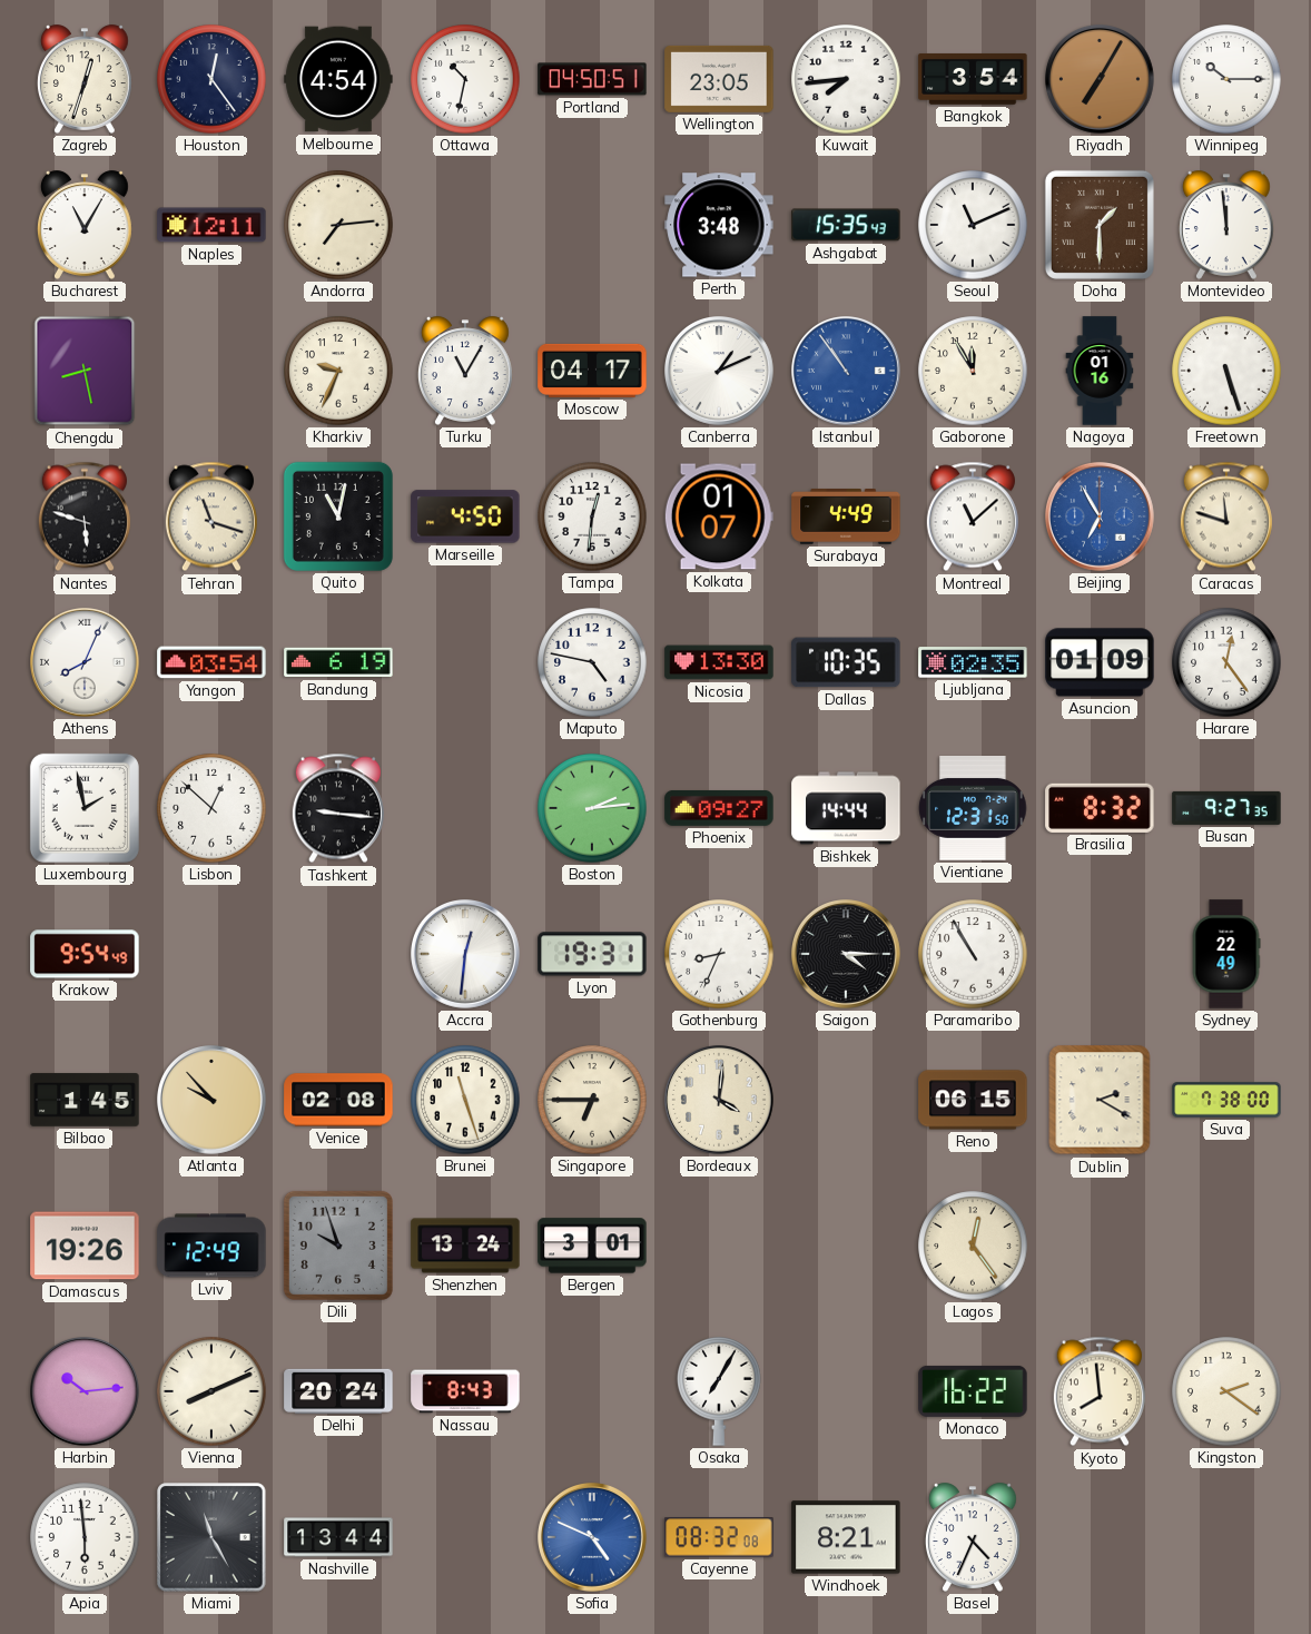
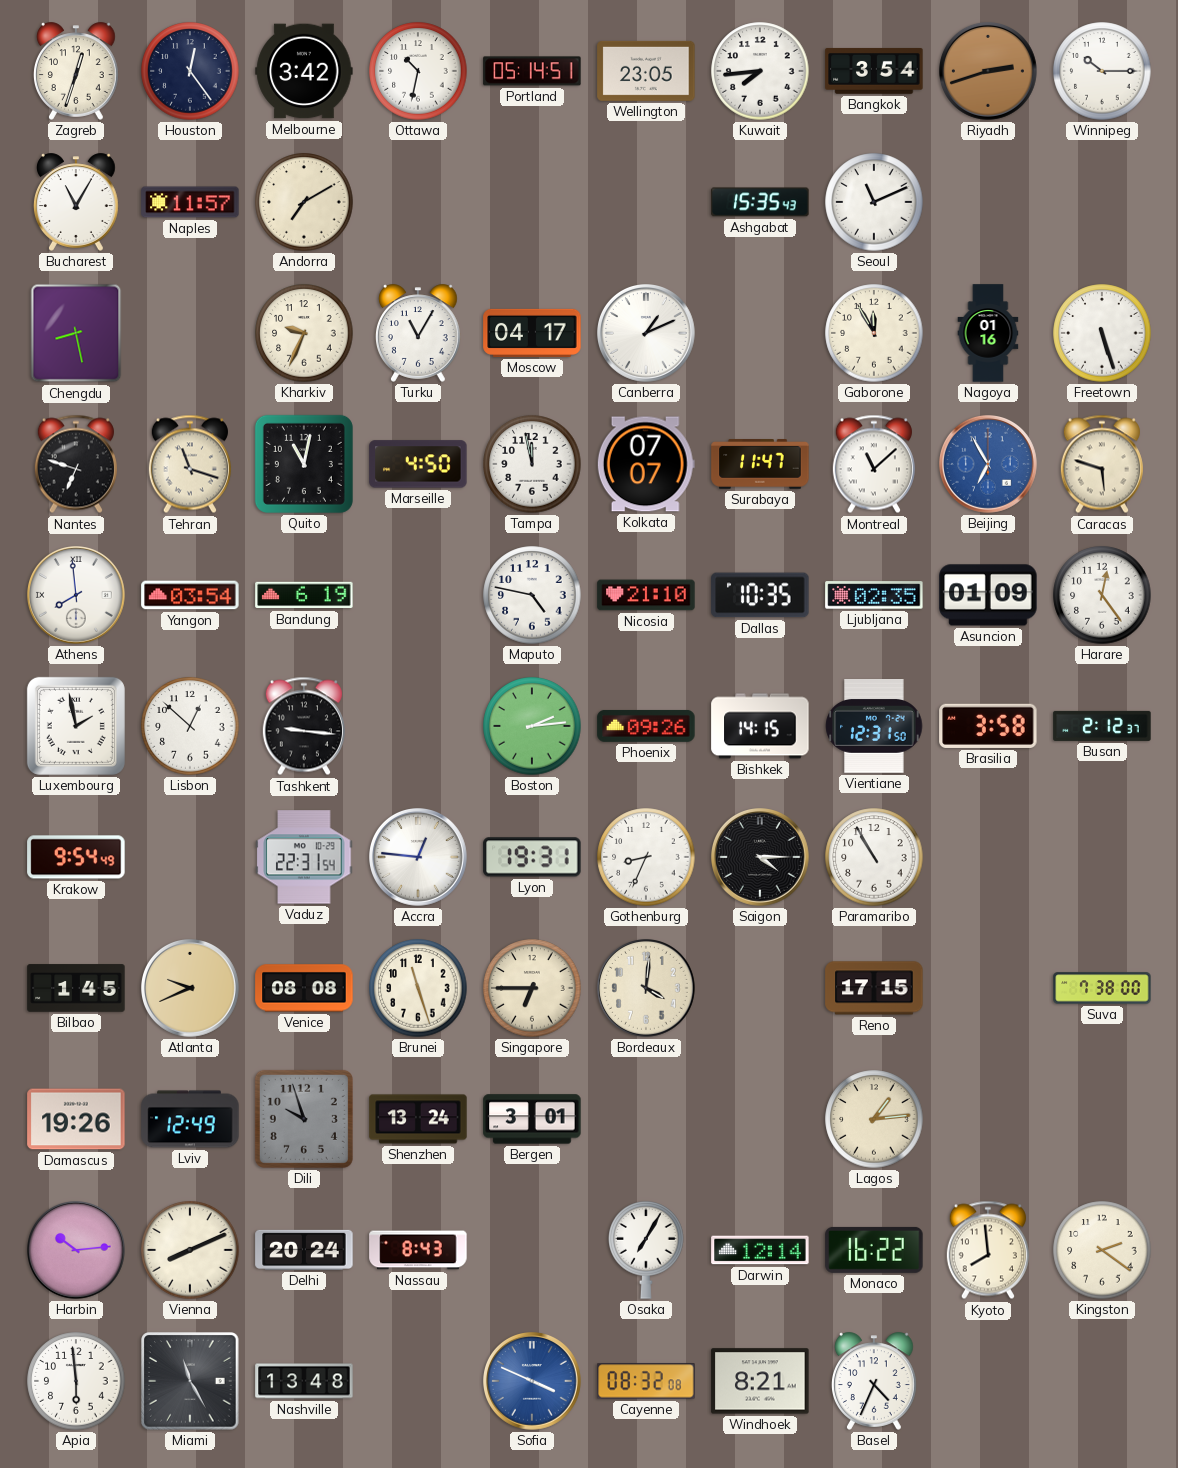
Melbourne: 4:54 -> 3:42 (304, 71)
Portland: 04:50 -> 05:14 (532, 71)
Riyadh: 7:05 -> 2:42 (989, 72)
Naples: 12:11 -> 11:57 (190, 202)
Andorra: 7:14 -> 7:10 (304, 202)
Perth: 3:48 -> none (719, 225)
Doha: 1:30 -> none (1100, 225)
Montevideo: 11:59 -> none (1226, 225)
Istanbul: 10:54 -> none (847, 372)
Nantes: 5:48 -> 6:48 (76, 464)
Tampa: 12:31 -> 11:58 (532, 464)
Kolkata: 01:07 -> 07:07 (646, 464)
Surabaya: 4:49 -> 11:47 (760, 464)
Caracas: 11:48 -> 5:48 (1102, 464)
Athens: 8:04 -> 7:59 (77, 596)
Nicosia: 13:30 -> 21:10 (646, 595)
Phoenix: 09:27 -> 09:26 (646, 726)
Bishkek: 14:44 -> 14:15 (760, 726)
Brasilia: 8:32 -> 3:58 (988, 726)
Busan: 9:27 -> 2:12 (1102, 726)
Vaduz: none -> 22:31 (304, 857)
Accra: 12:31 -> 12:46 (419, 858)
Sydney: 22:49 -> none (1226, 954)
Atlanta: 9:53 -> 9:41 (191, 989)
Venice: 02:08 -> 08:08 (304, 988)
Reno: 06:15 -> 17:15 (874, 988)
Dublin: 2:20 -> none (1100, 1100)
Lagos: 12:24 -> 1:14 (874, 1119)
Darwin: none -> 12:14 (760, 1250)
Nashville: 13:44 -> 13:48 (304, 1381)
Sofia: 4:49 -> 3:49 (533, 1382)
